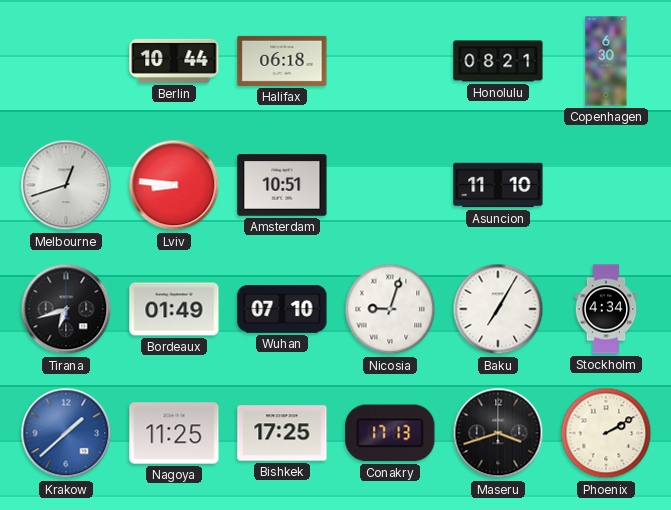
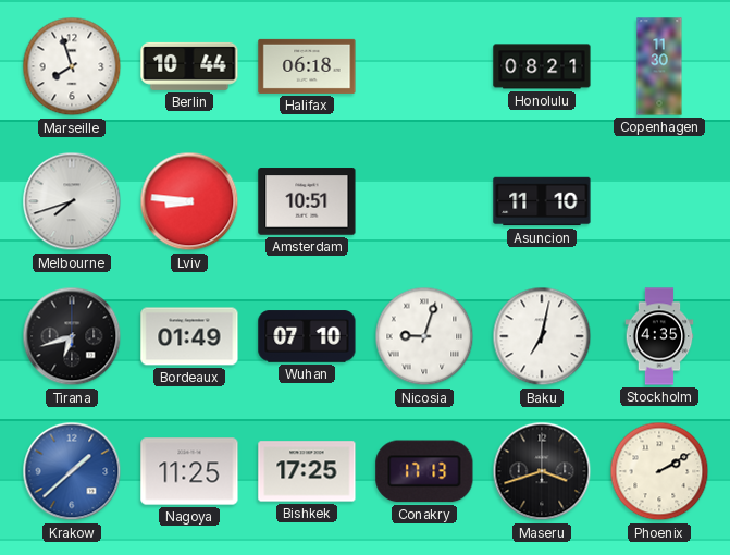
Marseille: none -> 7:57 (72, 66)
Copenhagen: 6:30 -> 11:30 (659, 66)
Melbourne: 12:42 -> 7:42 (72, 201)
Baku: 7:05 -> 7:02 (542, 336)
Stockholm: 4:34 -> 4:35 (659, 336)
